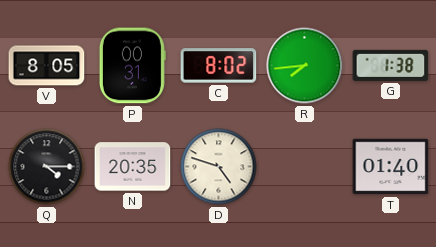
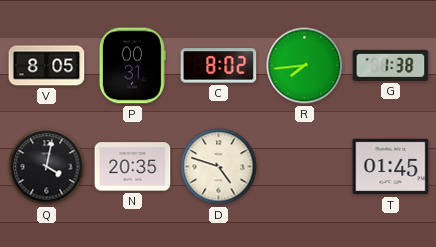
Q: 4:15 -> 4:02 (47, 167)
T: 01:40 -> 01:45 (391, 167)
